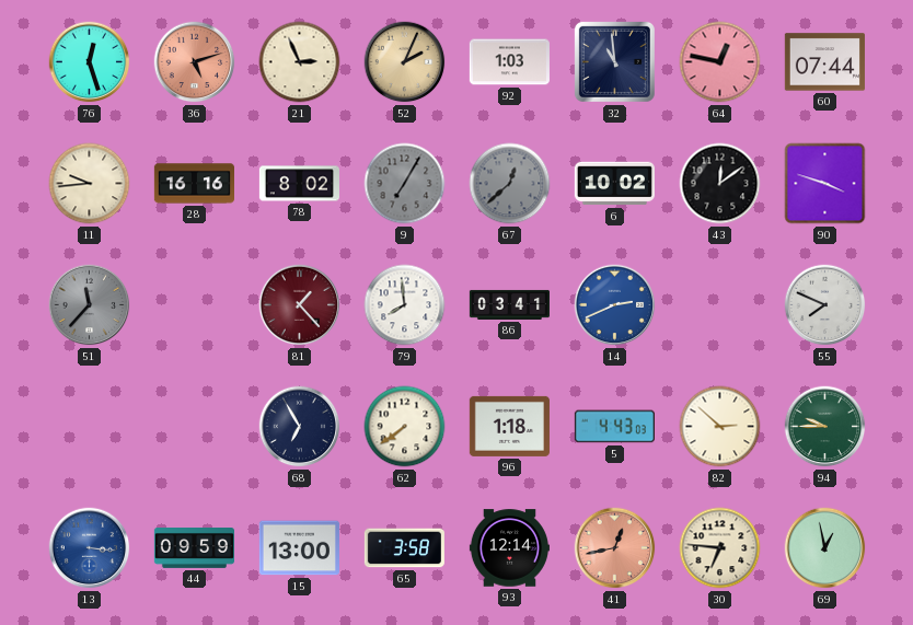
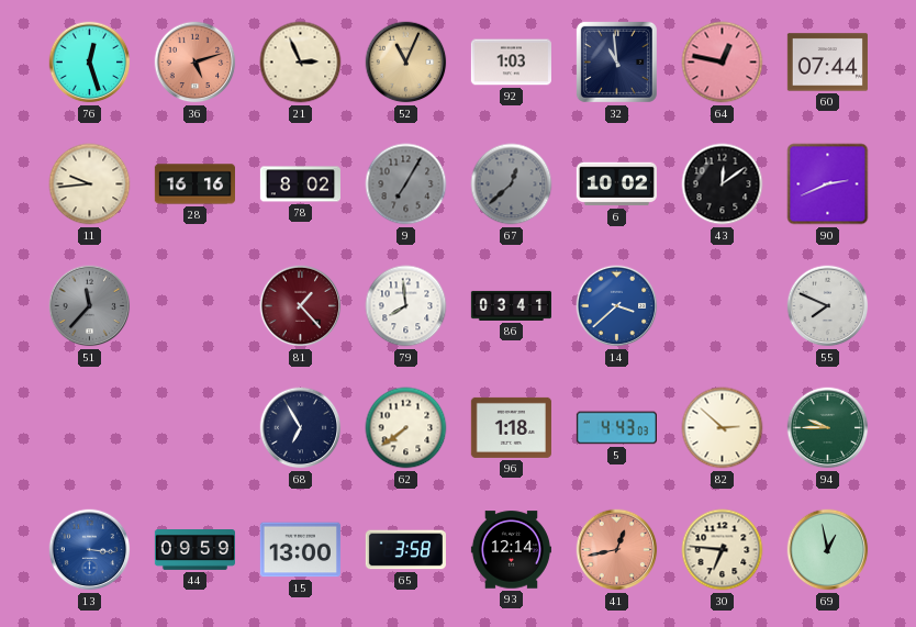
52: 2:04 -> 11:04 (406, 63)
90: 3:48 -> 2:41 (828, 184)
14: 2:41 -> 3:38 (617, 306)
